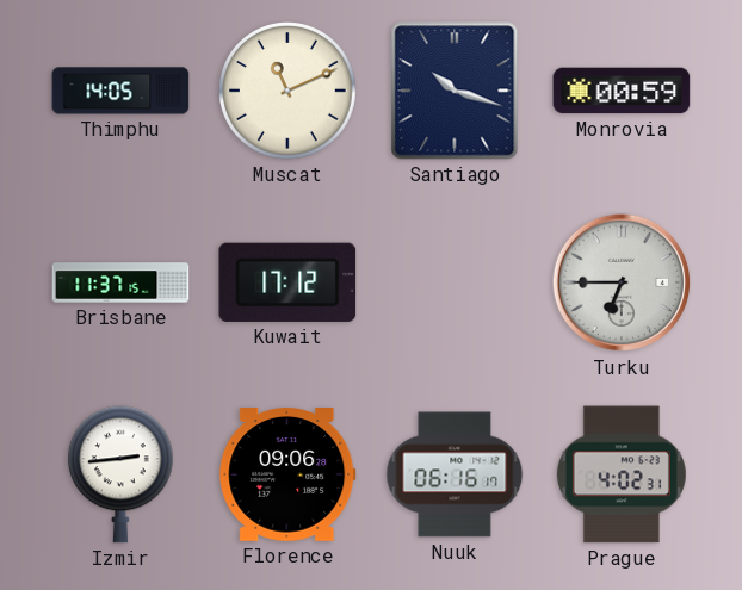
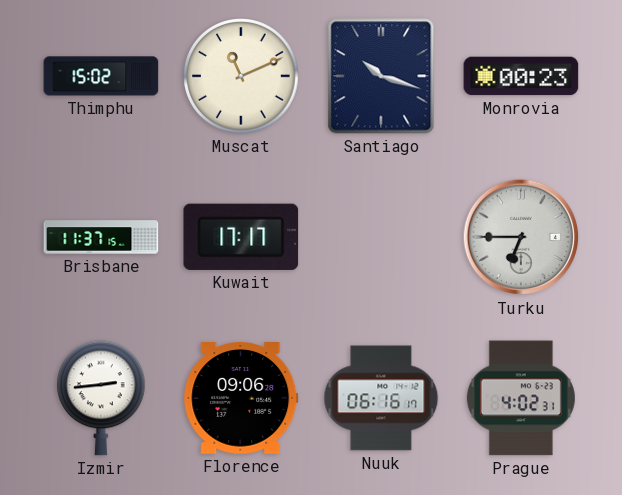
Thimphu: 14:05 -> 15:02 (101, 76)
Monrovia: 00:59 -> 00:23 (521, 76)
Kuwait: 17:12 -> 17:17 (241, 237)
